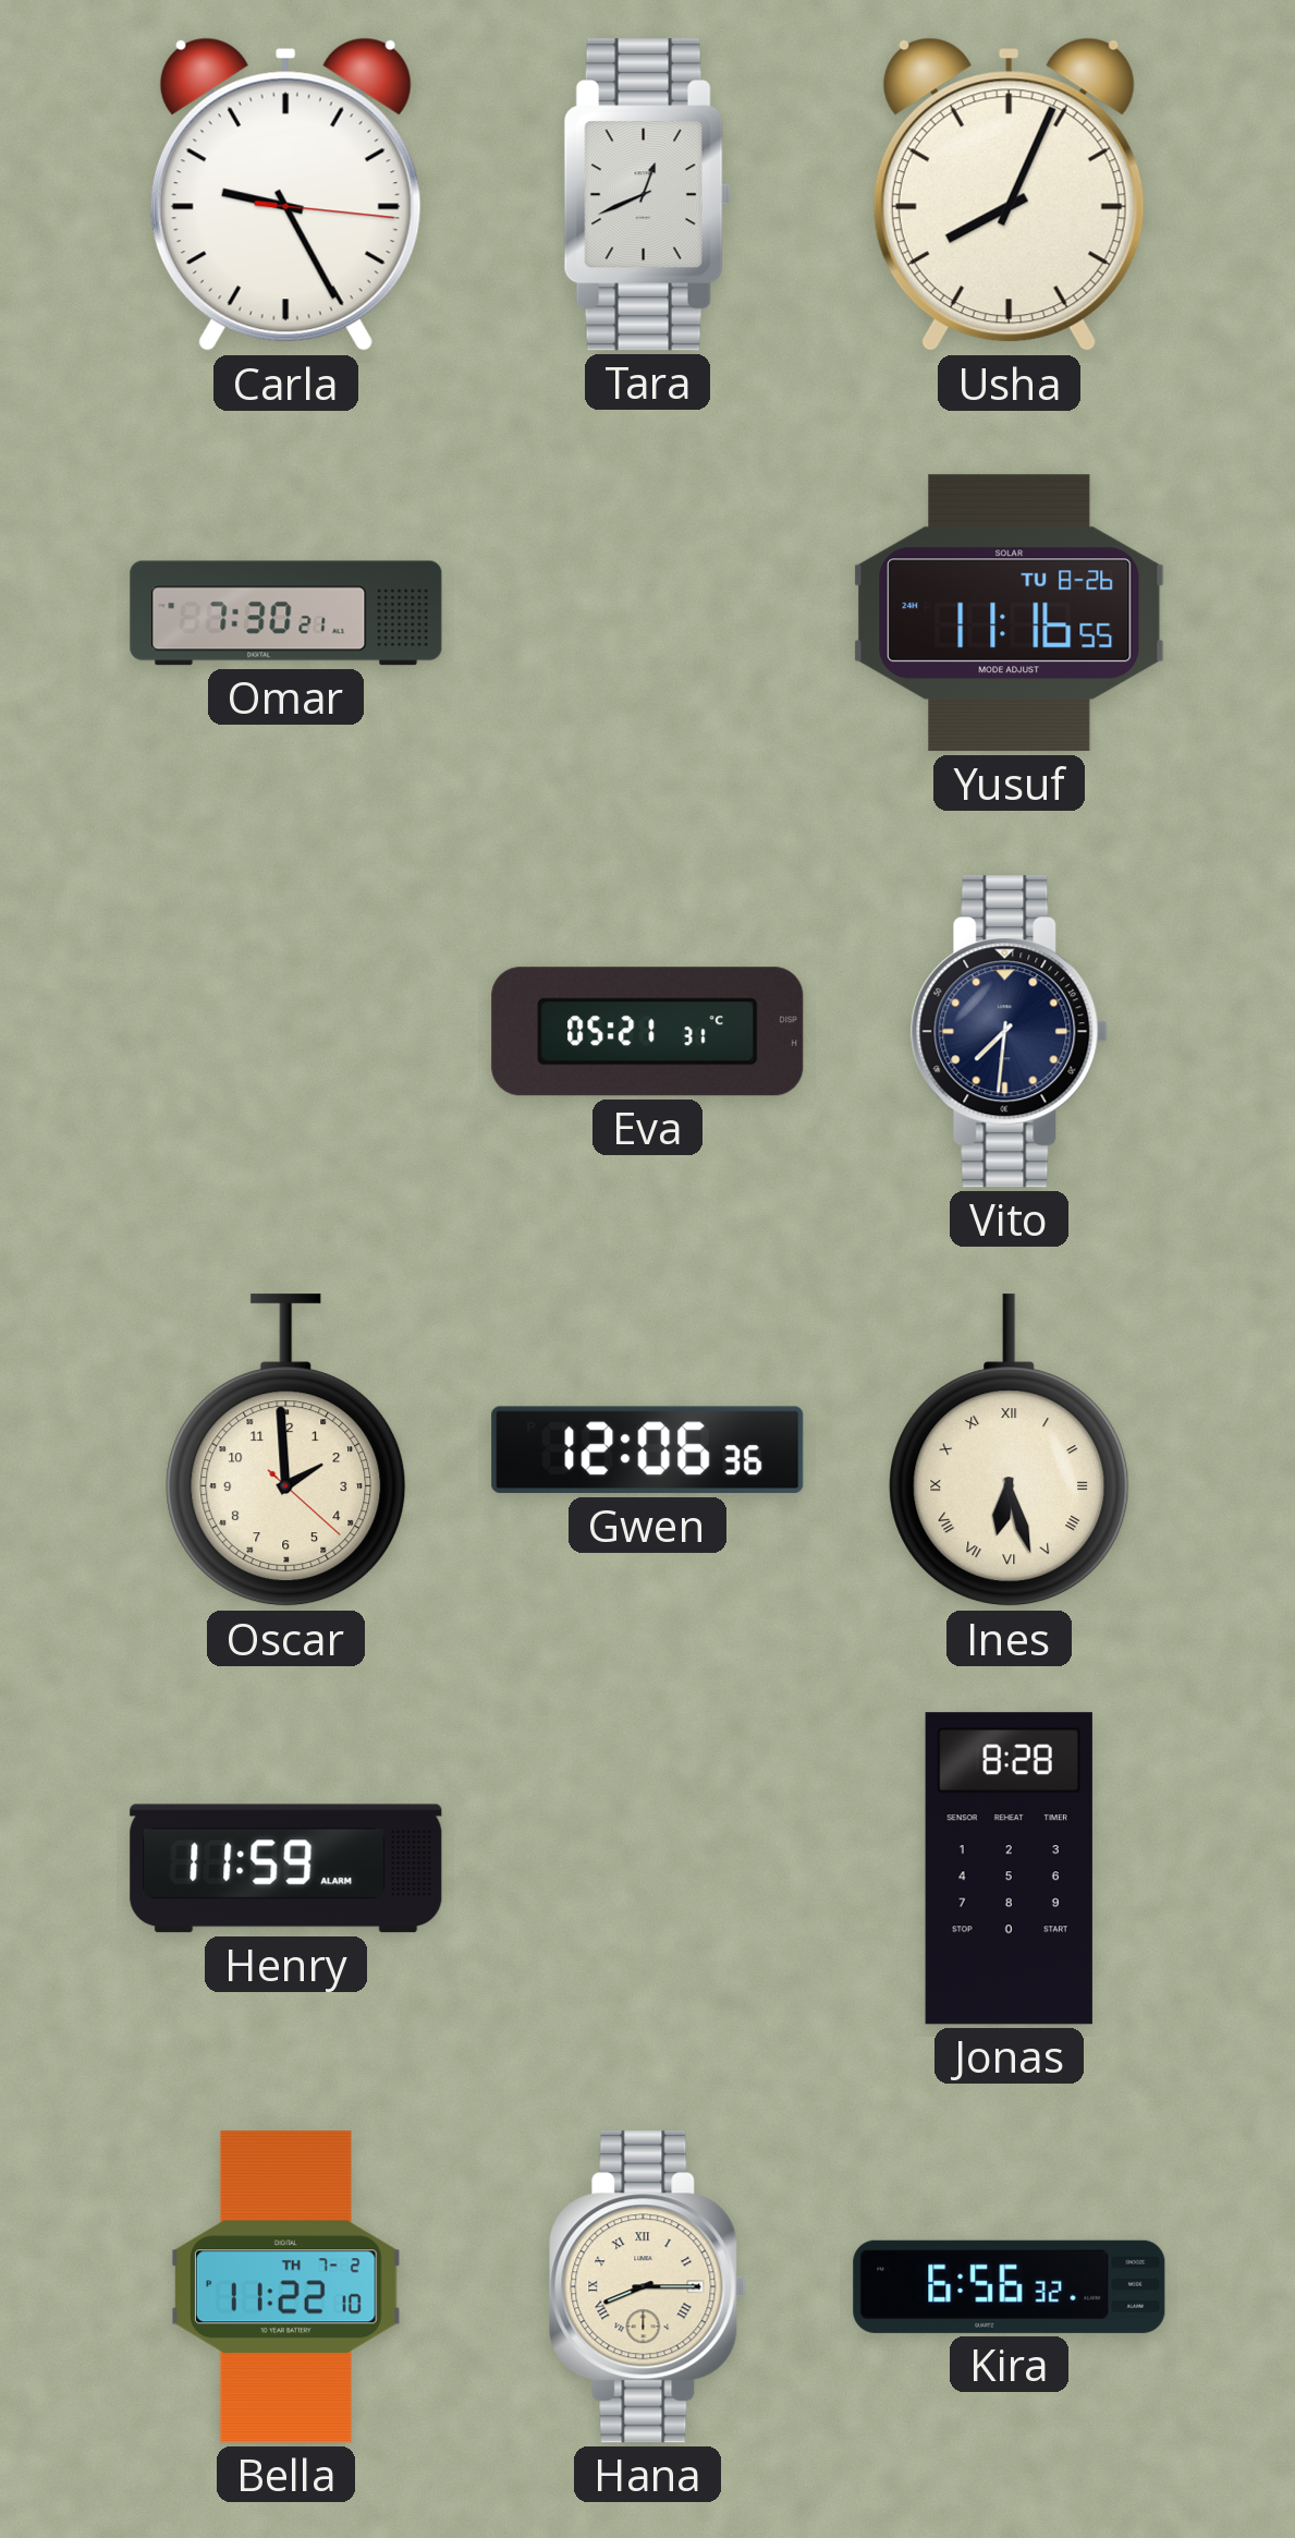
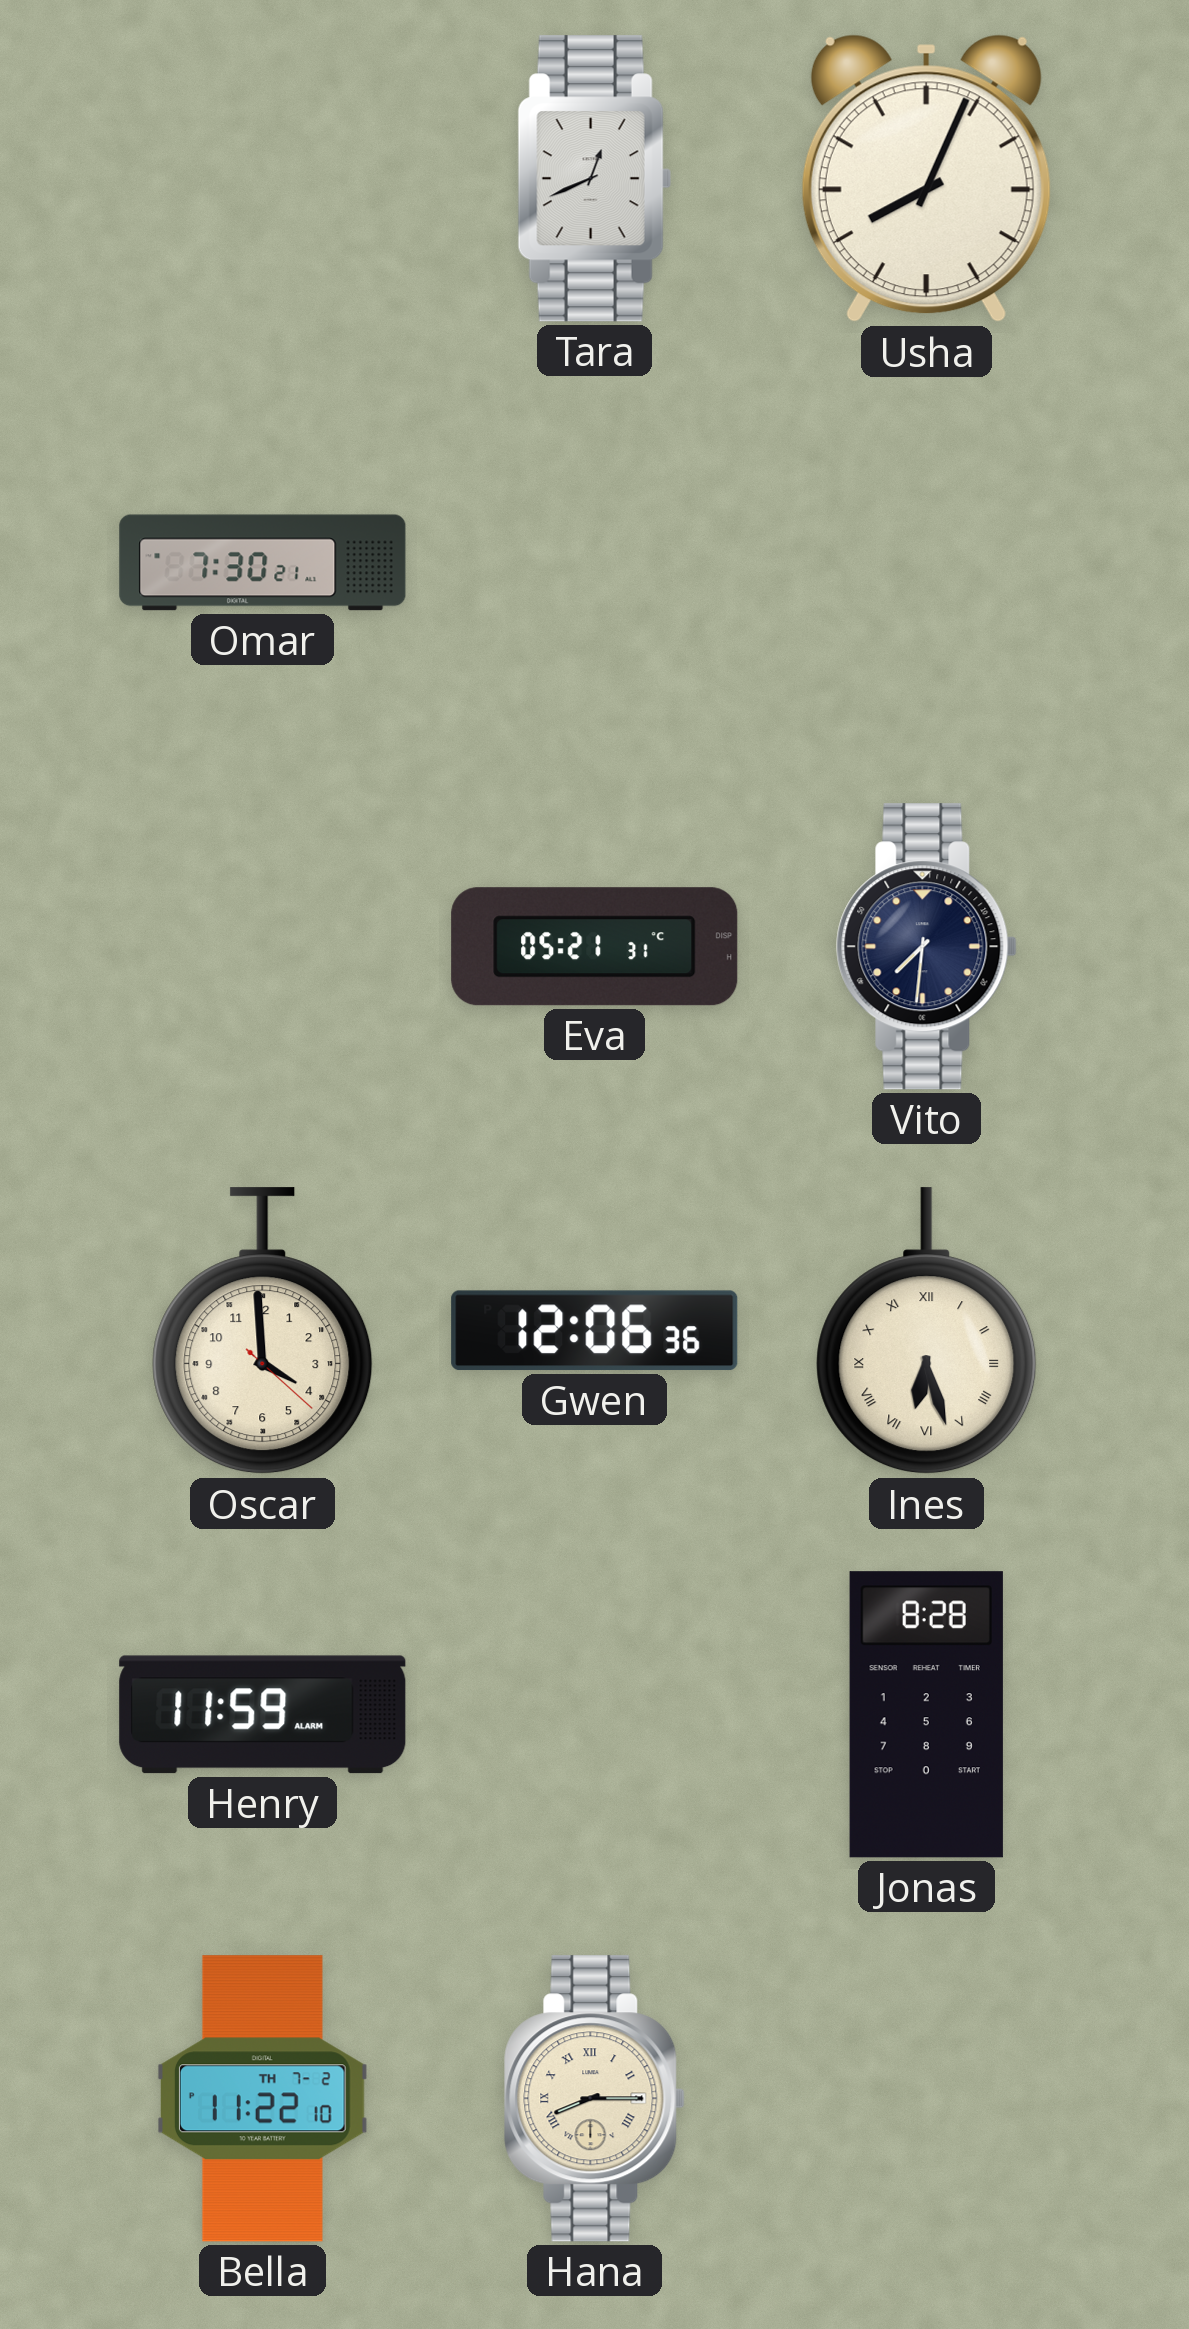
Carla: 9:25 -> none (285, 195)
Yusuf: 11:16 -> none (1010, 614)
Oscar: 1:59 -> 3:59 (263, 1331)
Kira: 6:56 -> none (1010, 2286)
